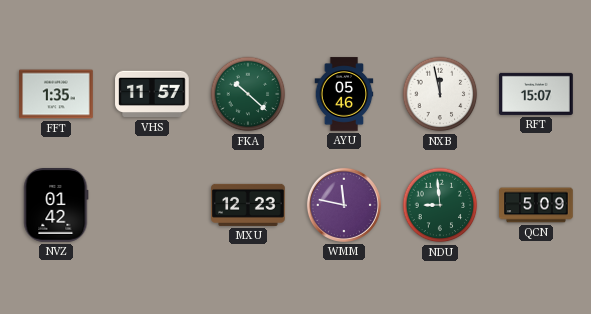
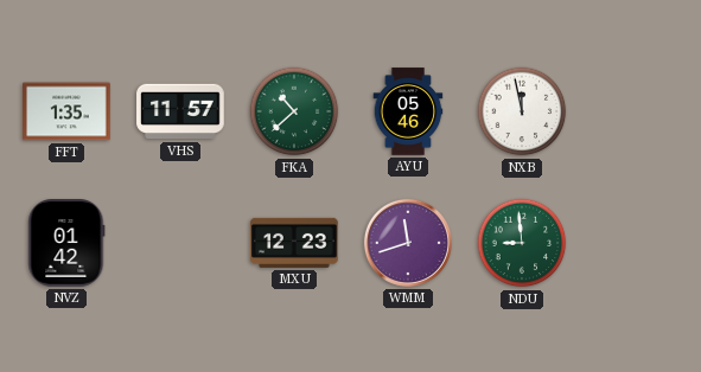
FKA: 10:22 -> 10:38 (294, 111)
RFT: 15:07 -> none (536, 94)
WMM: 11:47 -> 11:42 (408, 243)
QCN: 5:09 -> none (536, 205)
